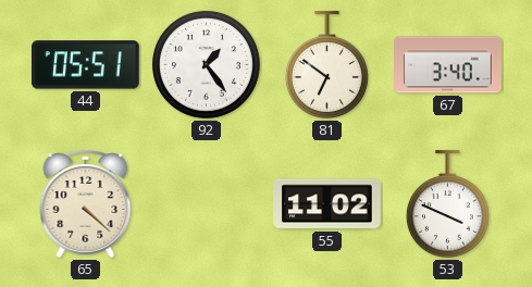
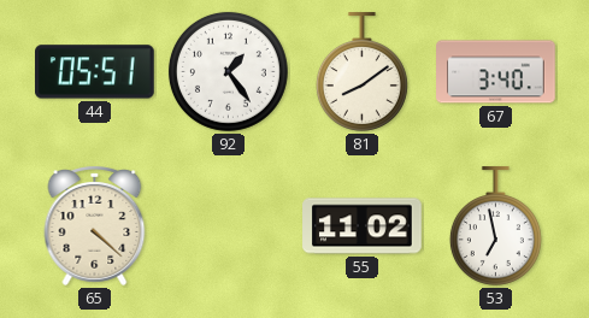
81: 6:51 -> 8:09 (361, 72)
53: 3:49 -> 6:58 (495, 226)
